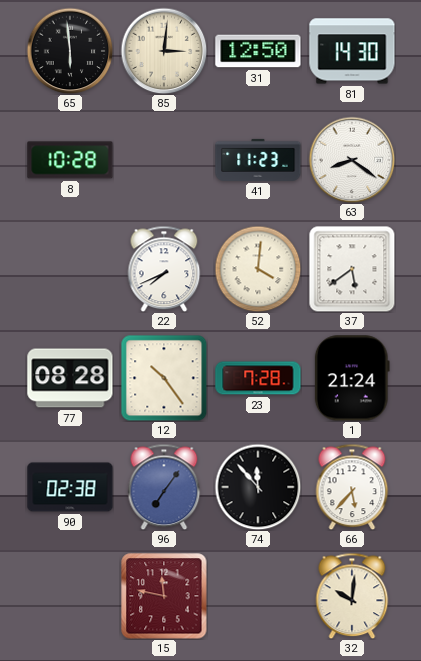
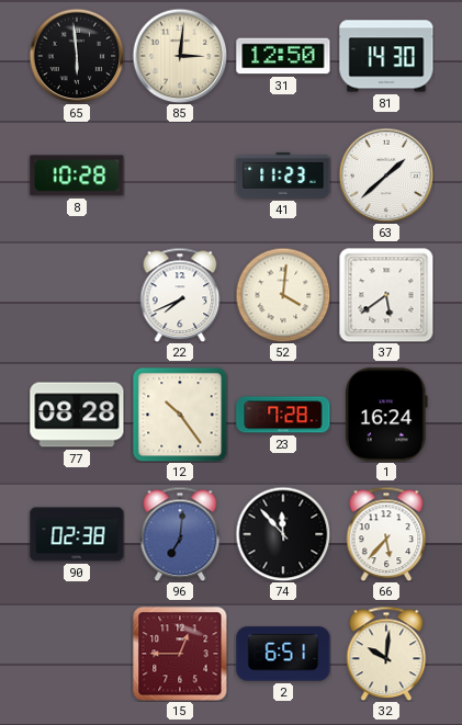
63: 8:21 -> 1:38 (386, 175)
1: 21:24 -> 16:24 (386, 415)
96: 7:06 -> 7:01 (180, 534)
15: 11:47 -> 12:45 (180, 654)
2: none -> 6:51 (283, 654)
